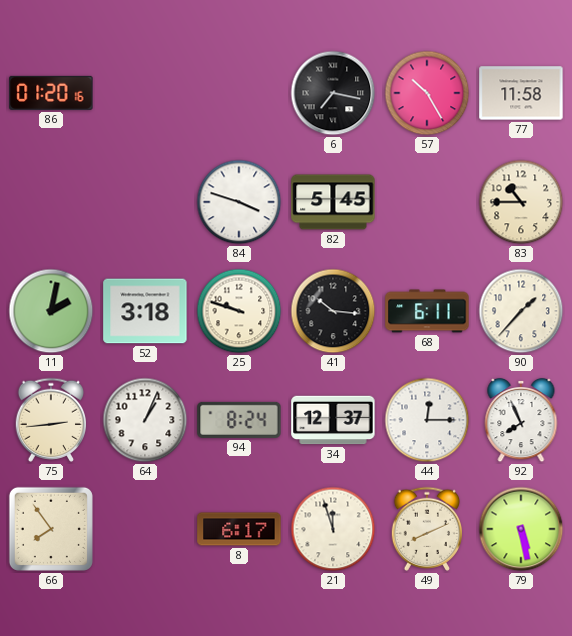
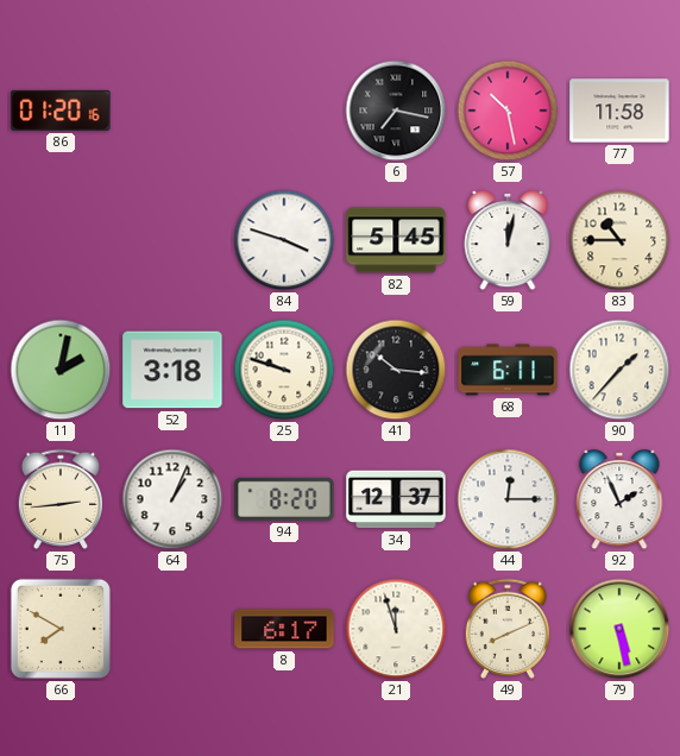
57: 10:25 -> 10:28 (508, 111)
59: none -> 12:02 (508, 240)
94: 8:24 -> 8:20 (284, 499)
92: 7:56 -> 1:56 (619, 499)
66: 7:54 -> 7:50 (61, 629)
